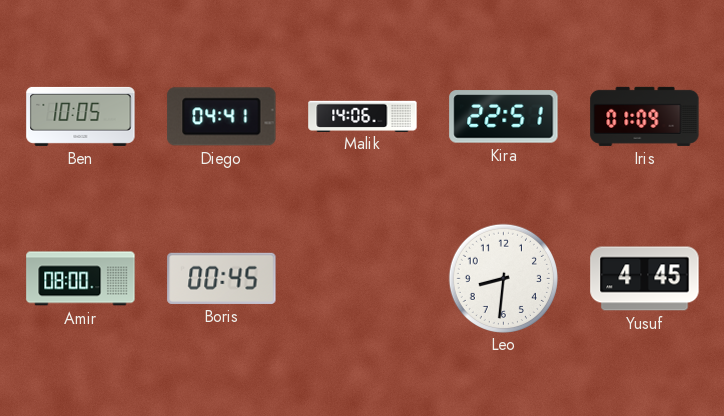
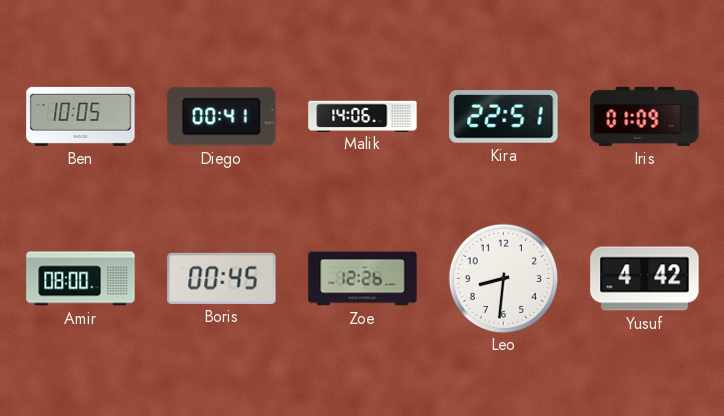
Diego: 04:41 -> 00:41 (222, 117)
Zoe: none -> 12:26 (363, 279)
Yusuf: 4:45 -> 4:42 (645, 279)
